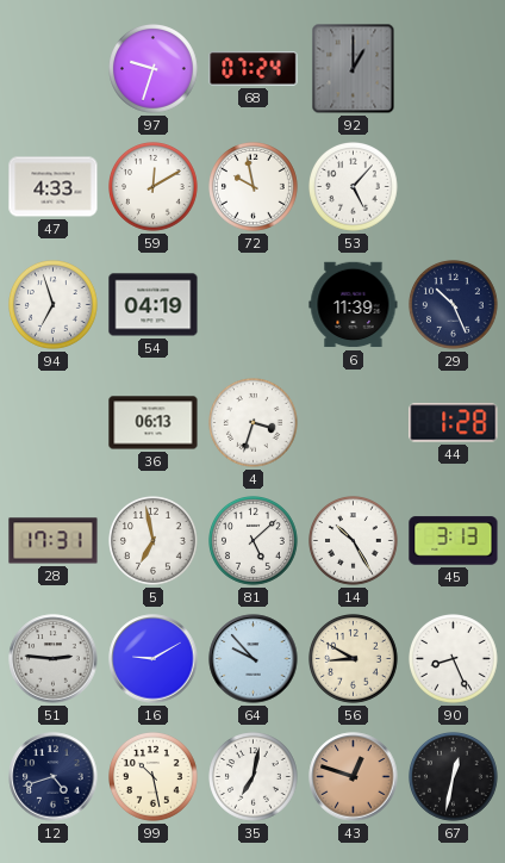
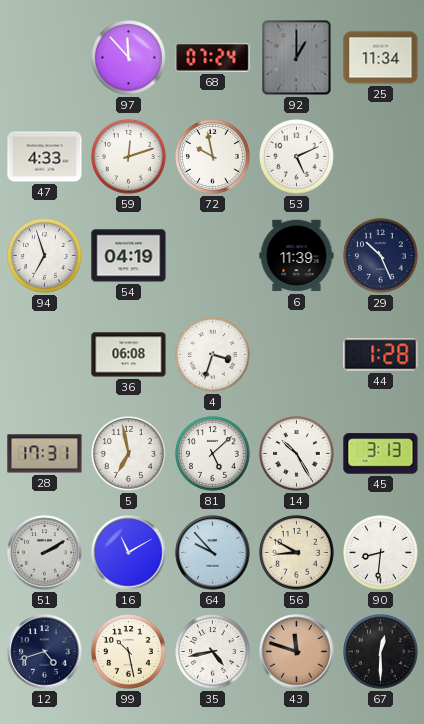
97: 9:33 -> 11:53 (129, 58)
25: none -> 11:34 (381, 58)
59: 12:10 -> 12:12 (129, 157)
53: 5:07 -> 5:11 (297, 157)
36: 06:13 -> 06:08 (129, 355)
51: 2:46 -> 2:10 (45, 553)
16: 9:10 -> 11:10 (129, 553)
90: 8:26 -> 8:31 (381, 553)
35: 7:02 -> 4:43 (213, 652)
43: 12:48 -> 11:48 (297, 652)
67: 12:32 -> 12:30 (381, 652)
